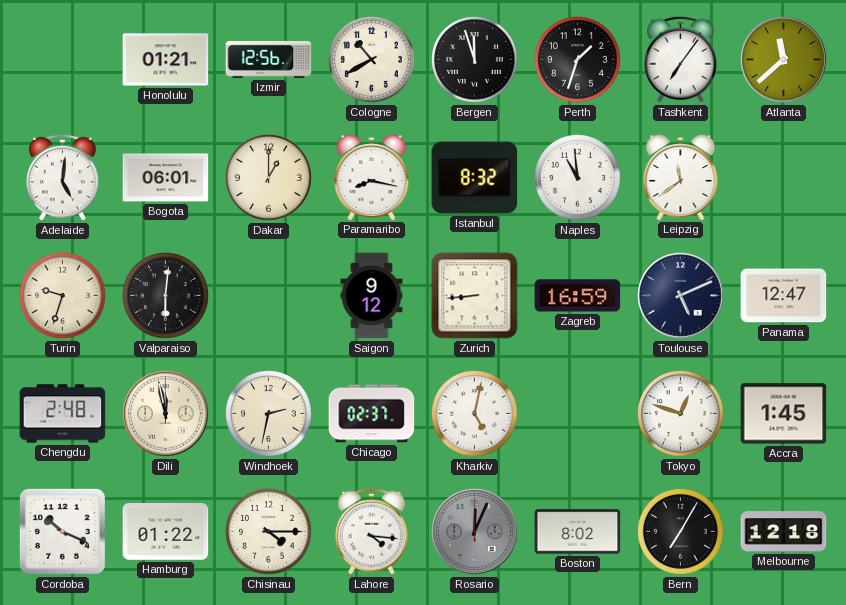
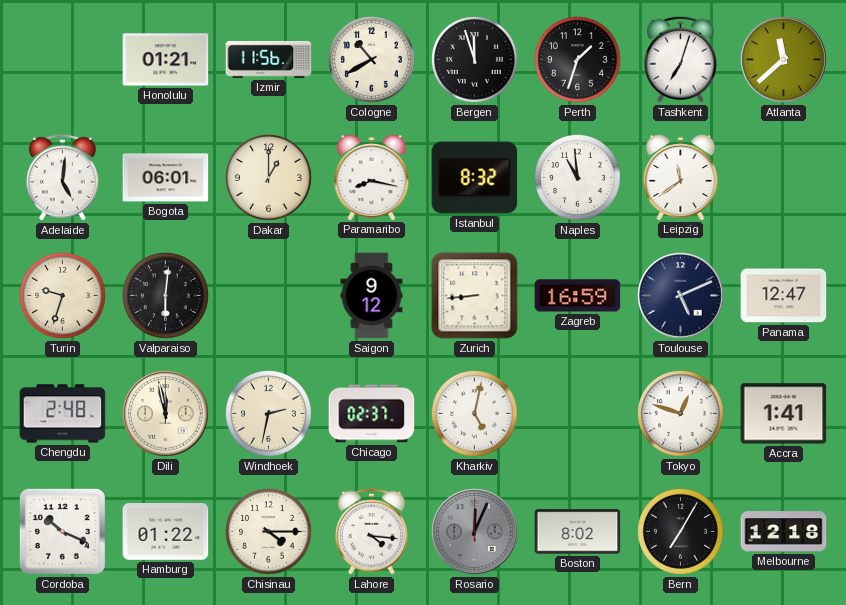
Izmir: 12:56 -> 11:56 (269, 60)
Tashkent: 7:06 -> 7:03 (680, 59)
Accra: 1:45 -> 1:41 (784, 414)
